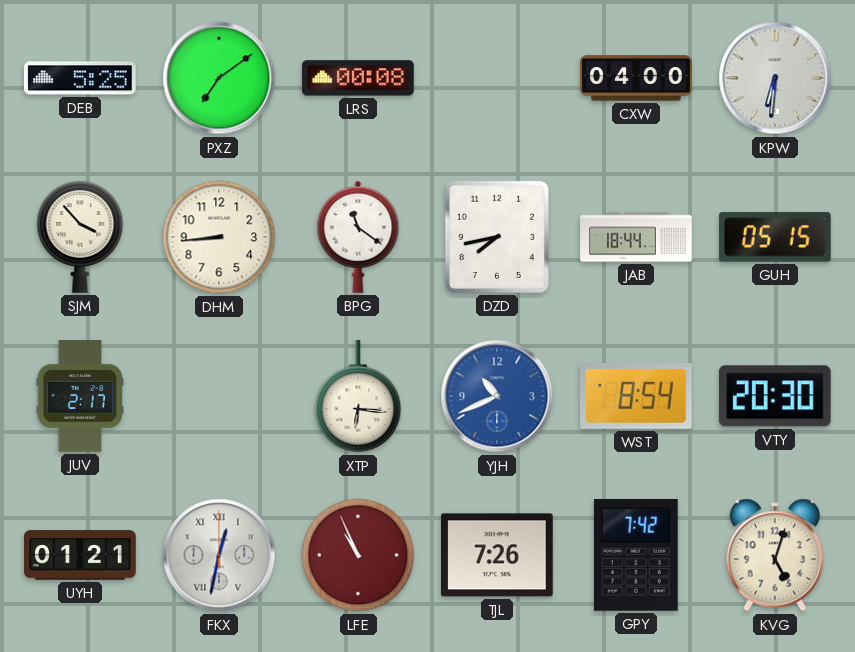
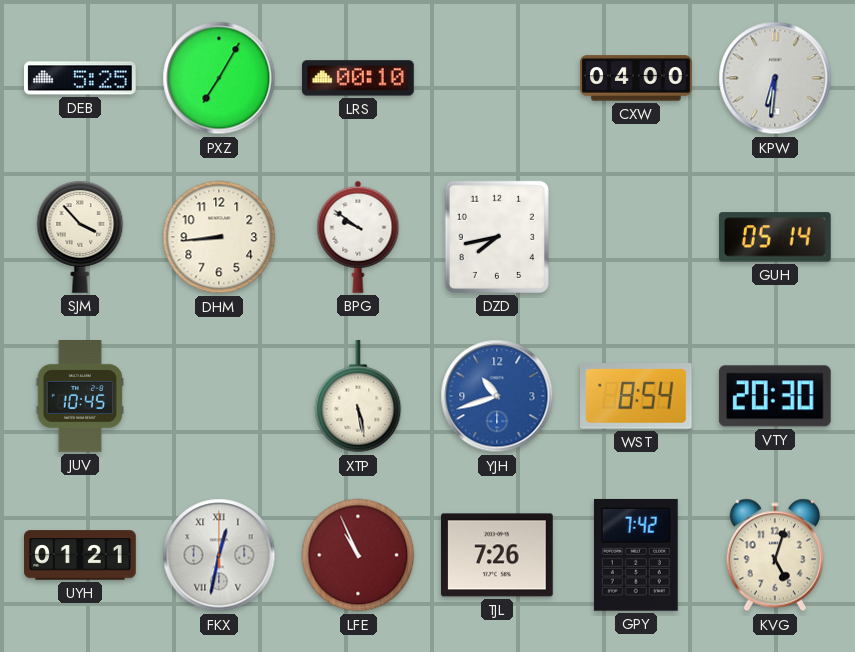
PXZ: 7:09 -> 7:05 (219, 78)
LRS: 00:08 -> 00:10 (359, 78)
BPG: 11:21 -> 9:51 (358, 237)
JAB: 18:44 -> none (636, 237)
GUH: 05:15 -> 05:14 (775, 237)
JUV: 2:17 -> 10:45 (79, 397)
XTP: 6:16 -> 5:28 (358, 397)
YJH: 10:41 -> 10:42 (497, 396)
